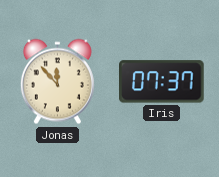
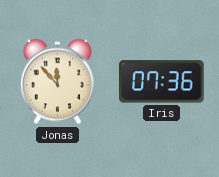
Iris: 07:37 -> 07:36 (162, 82)
